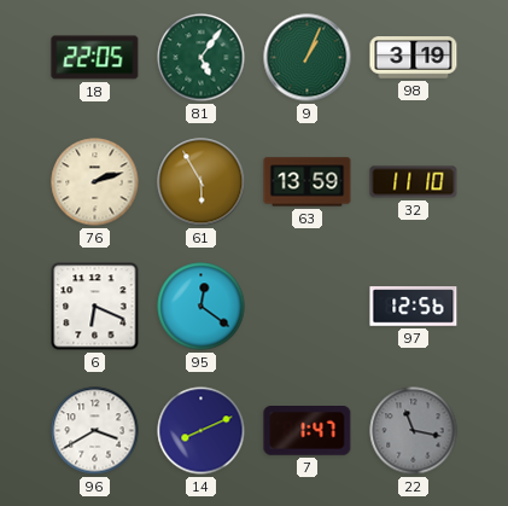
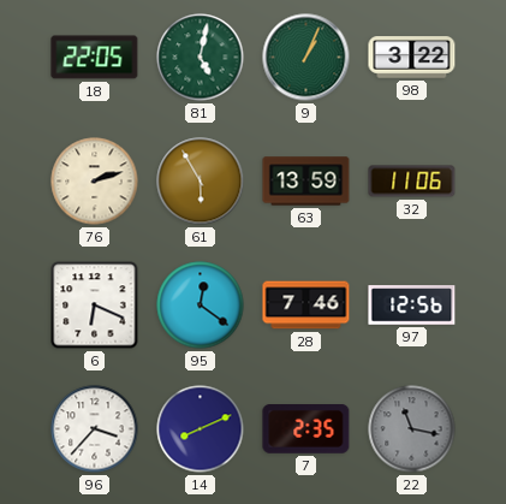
81: 5:06 -> 5:02 (201, 58)
98: 3:19 -> 3:22 (412, 58)
32: 11:10 -> 11:06 (412, 182)
28: none -> 7:46 (306, 306)
96: 3:40 -> 3:37 (95, 429)
7: 1:47 -> 2:35 (306, 429)
